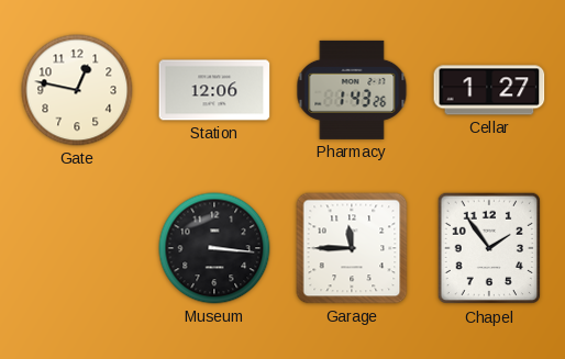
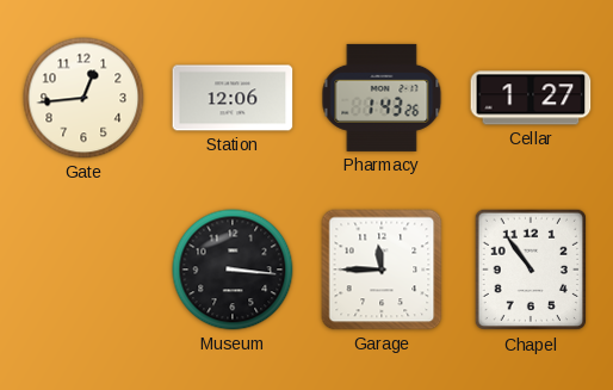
Gate: 12:47 -> 12:44 (83, 98)
Chapel: 1:54 -> 10:54 (530, 270)
